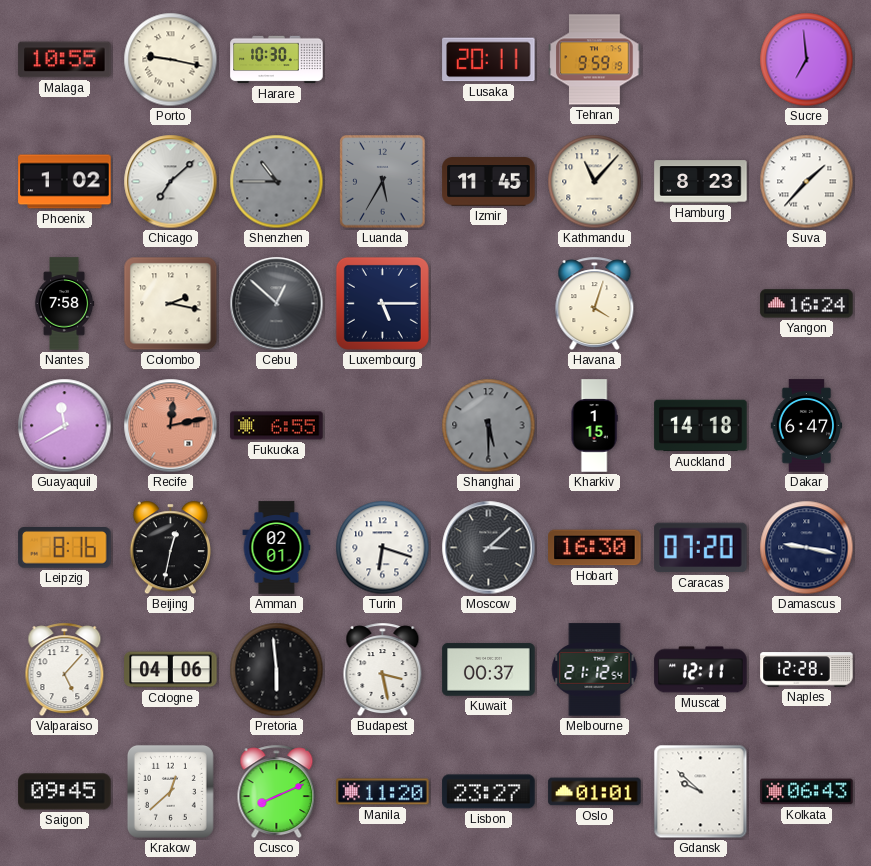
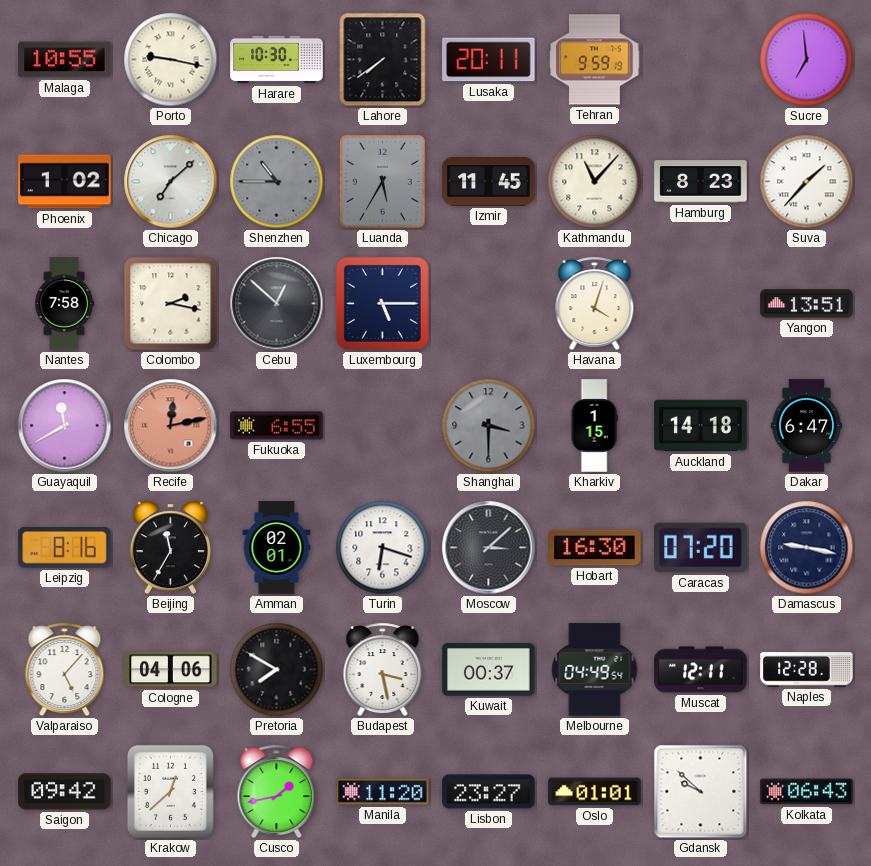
Lahore: none -> 7:39 (383, 60)
Yangon: 16:24 -> 13:51 (807, 304)
Shanghai: 5:30 -> 3:30 (489, 426)
Beijing: 12:32 -> 11:35 (170, 548)
Pretoria: 5:59 -> 7:50 (277, 670)
Melbourne: 21:12 -> 04:49 (595, 670)
Saigon: 09:45 -> 09:42 (65, 792)
Cusco: 8:11 -> 1:43 (277, 792)
